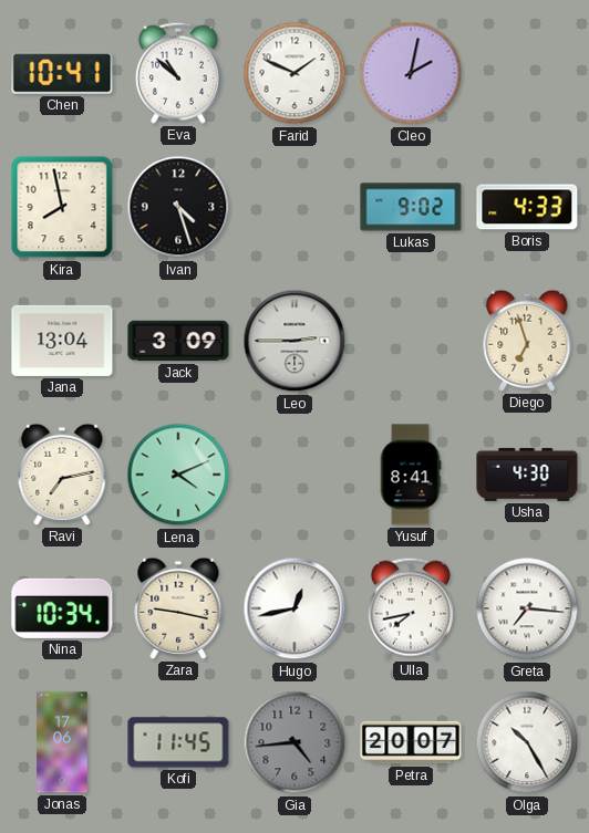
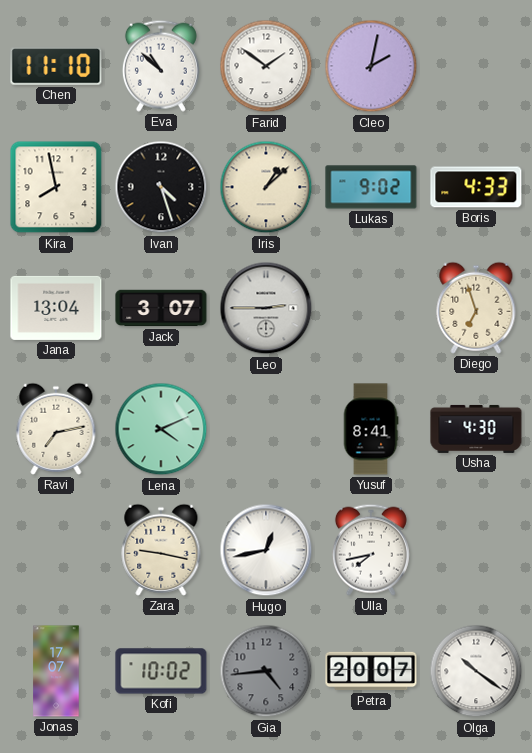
Chen: 10:41 -> 11:10 (56, 66)
Farid: 1:49 -> 1:51 (266, 66)
Iris: none -> 1:08 (266, 187)
Jack: 3:09 -> 3:07 (161, 308)
Nina: 10:34 -> none (62, 608)
Greta: 7:16 -> none (527, 608)
Jonas: 17:06 -> 17:07 (56, 671)
Kofi: 11:45 -> 10:02 (161, 671)
Olga: 10:25 -> 10:21 (476, 671)
